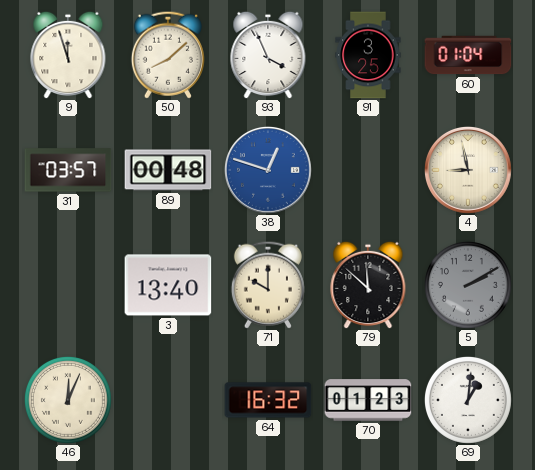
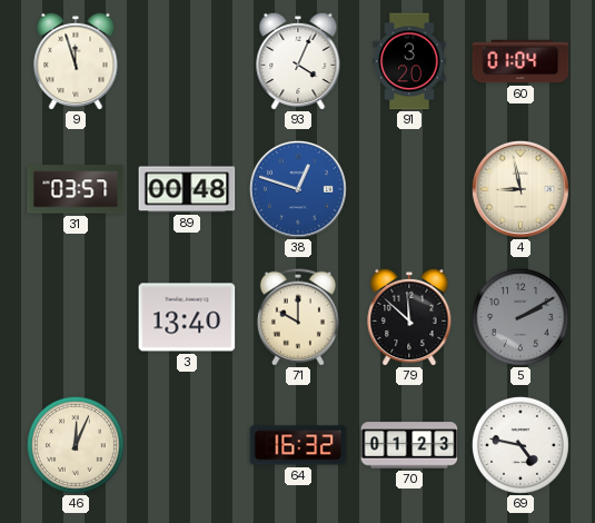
50: 8:08 -> none (168, 55)
93: 3:56 -> 4:04 (298, 61)
91: 3:25 -> 3:20 (409, 61)
69: 1:01 -> 4:47 (520, 445)
